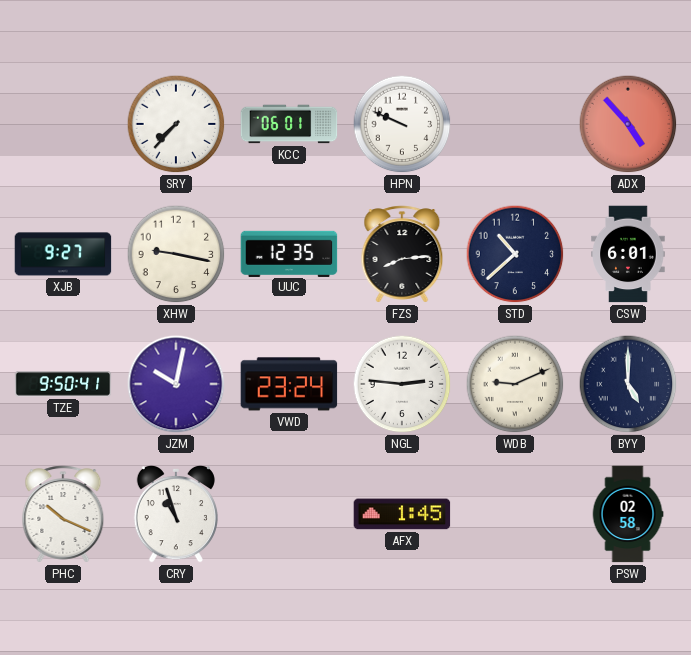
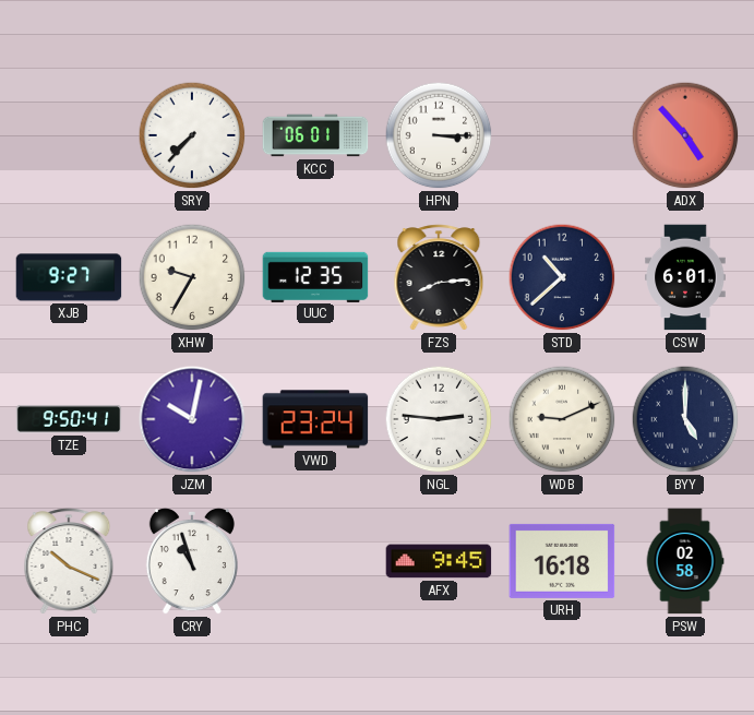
HPN: 9:49 -> 3:15 (439, 135)
XHW: 9:17 -> 9:35 (192, 277)
AFX: 1:45 -> 9:45 (439, 561)
URH: none -> 16:18 (562, 561)
